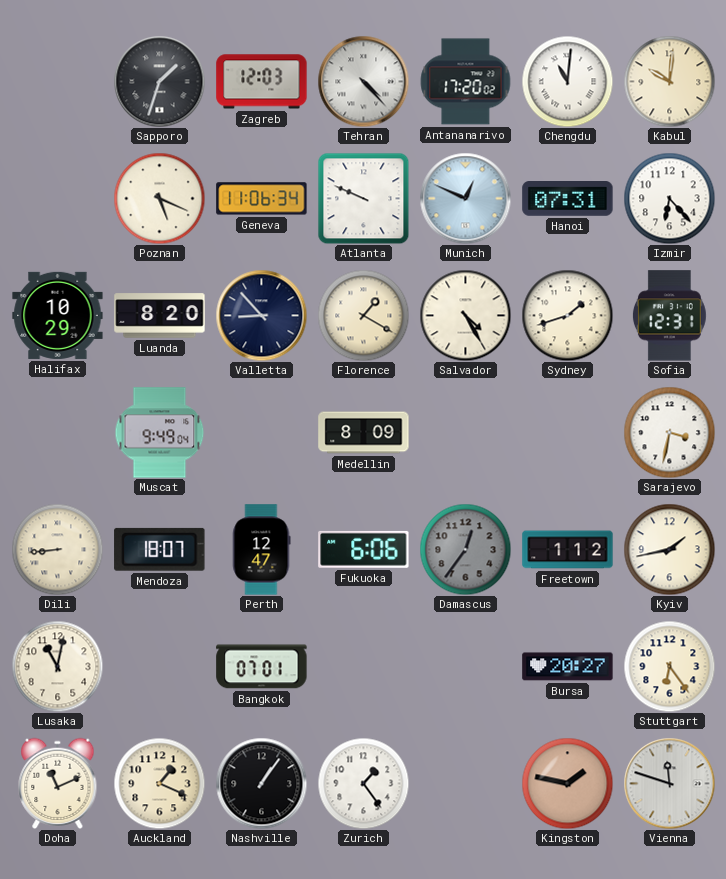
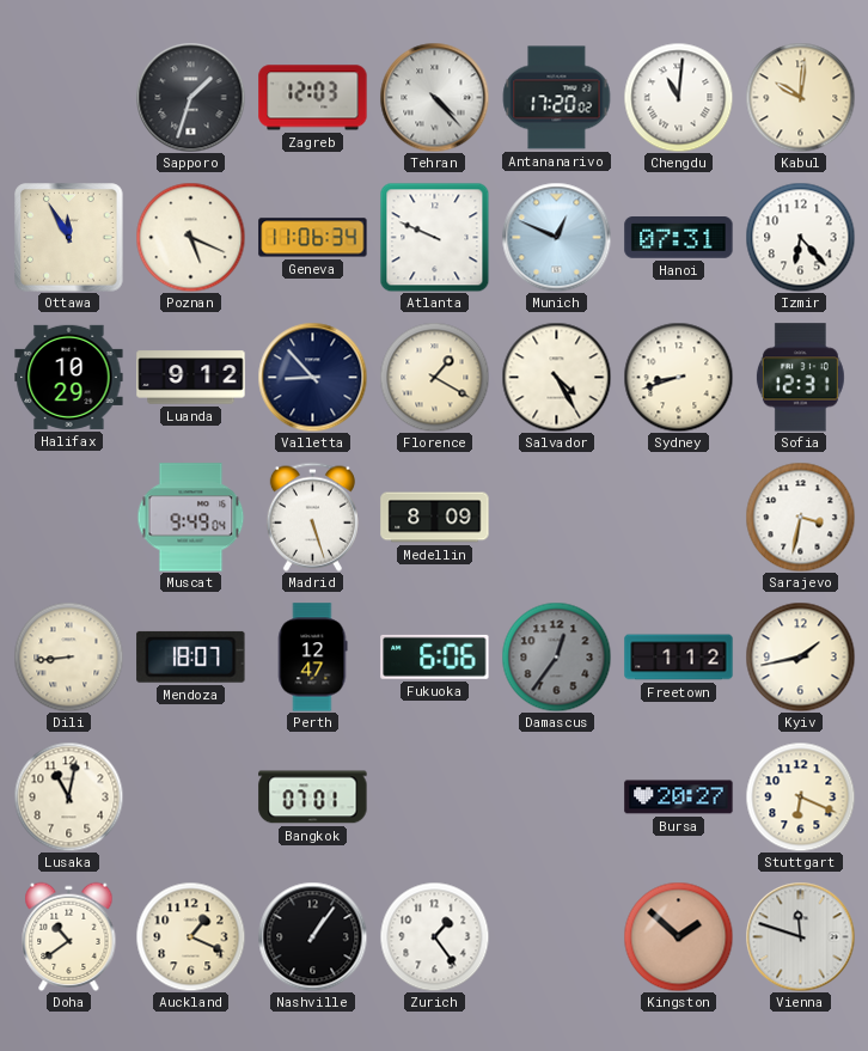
Ottawa: none -> 11:55 (69, 238)
Luanda: 8:20 -> 9:12 (191, 378)
Sydney: 1:42 -> 8:42 (678, 377)
Madrid: none -> 5:27 (312, 517)
Stuttgart: 6:24 -> 6:19 (800, 796)
Doha: 11:11 -> 10:39 (69, 936)
Kingston: 1:47 -> 1:52 (678, 936)
